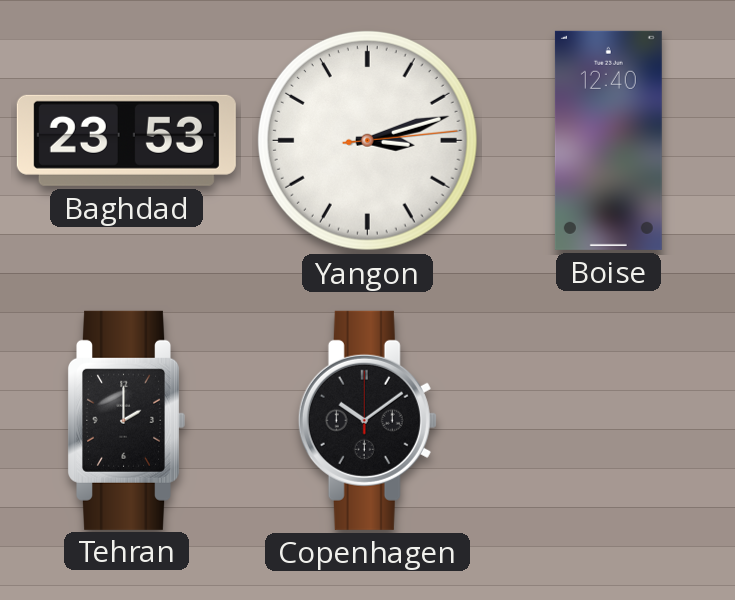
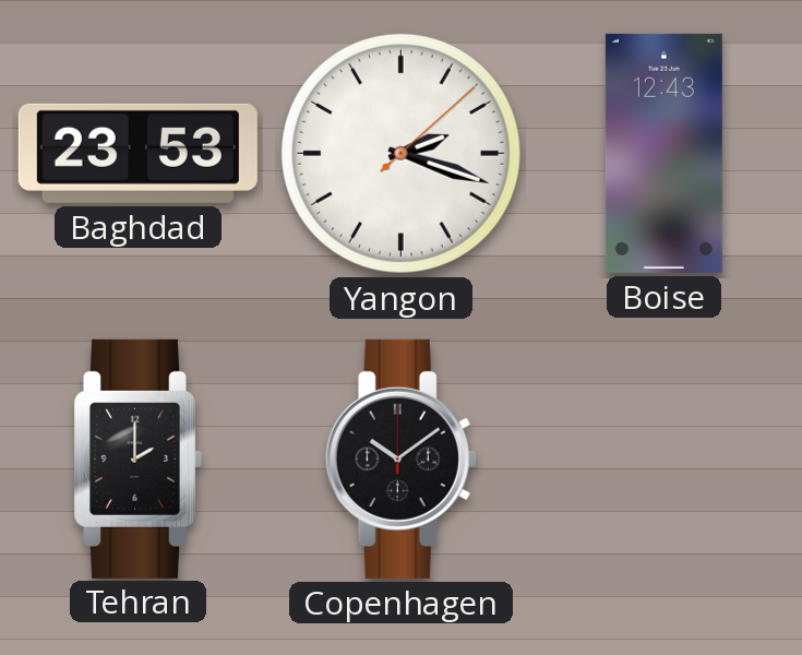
Yangon: 3:12 -> 2:18 (400, 153)
Boise: 12:40 -> 12:43 (663, 153)
